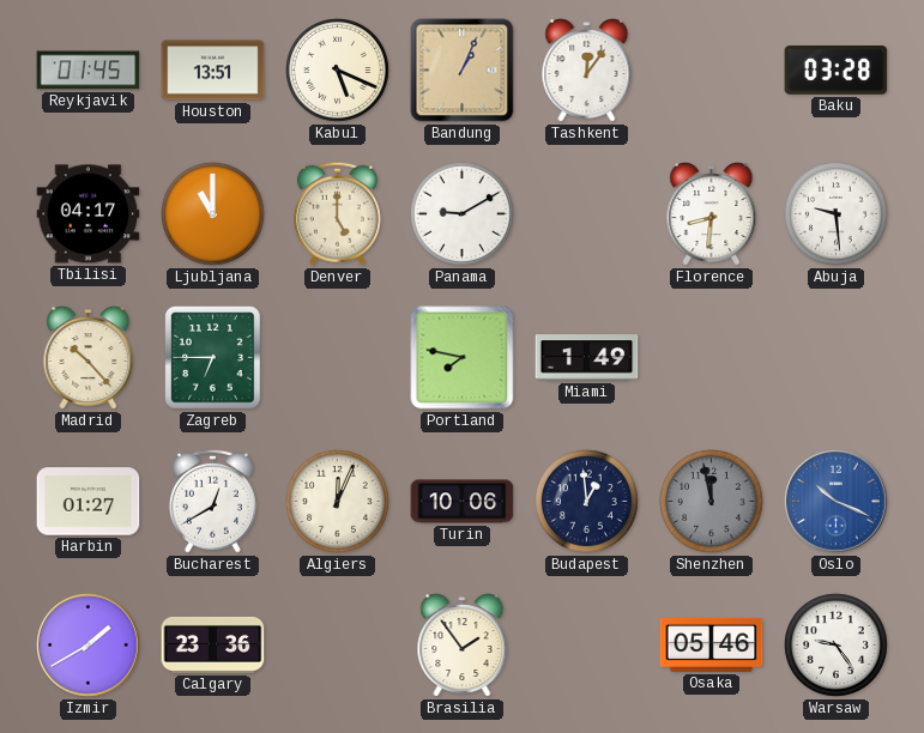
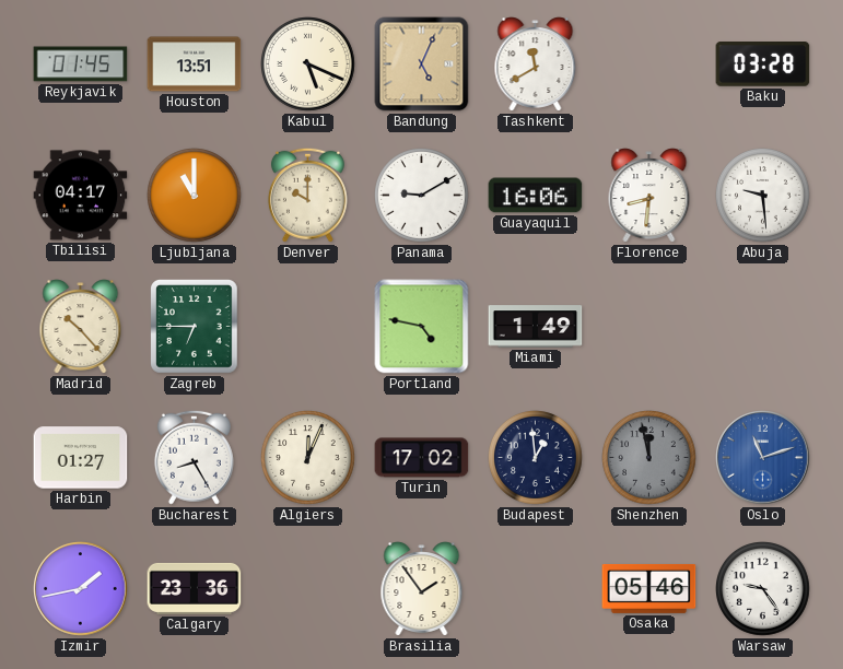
Bandung: 1:04 -> 5:04 (422, 64)
Tashkent: 12:06 -> 11:40 (536, 64)
Denver: 5:00 -> 10:00 (307, 195)
Guayaquil: none -> 16:06 (536, 196)
Portland: 7:47 -> 4:47 (422, 327)
Bucharest: 12:40 -> 8:25 (194, 457)
Turin: 10:06 -> 17:02 (422, 458)
Oslo: 10:19 -> 11:12 (763, 458)
Izmir: 1:40 -> 1:43 (81, 589)
